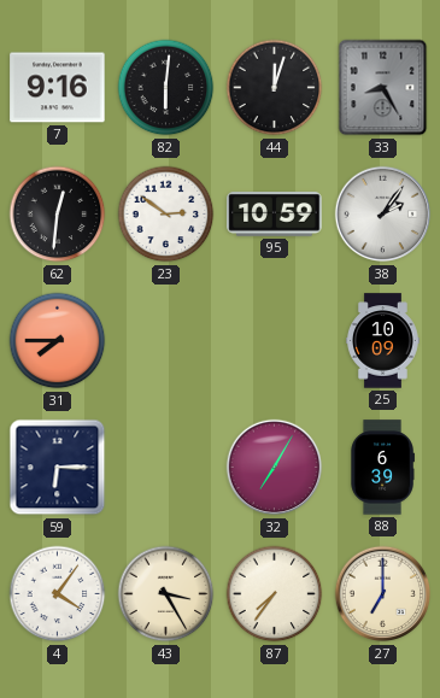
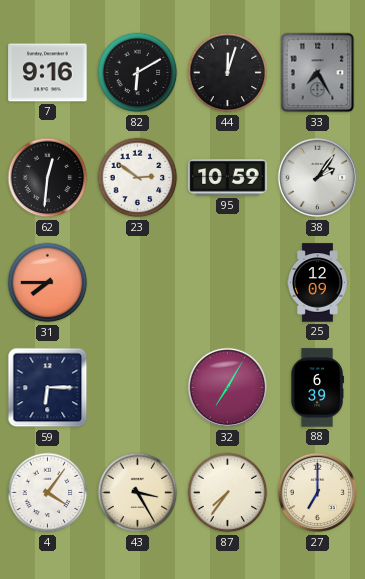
82: 6:01 -> 6:10 (138, 73)
33: 8:25 -> 7:25 (318, 73)
25: 10:09 -> 12:09 (318, 283)
